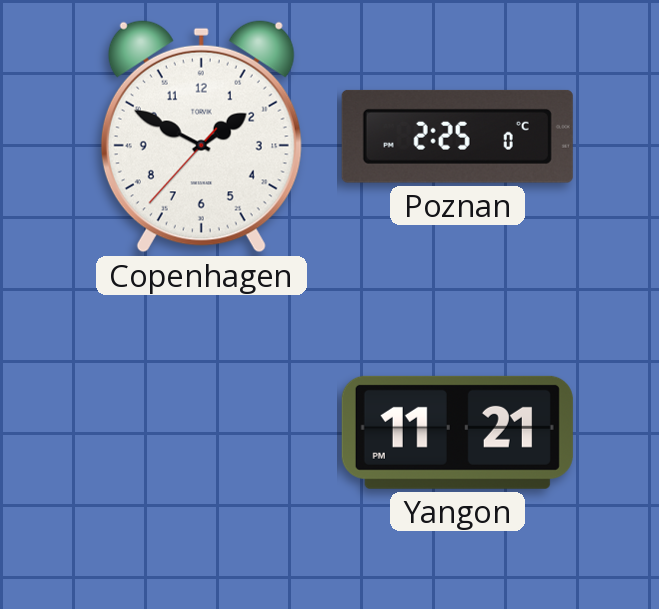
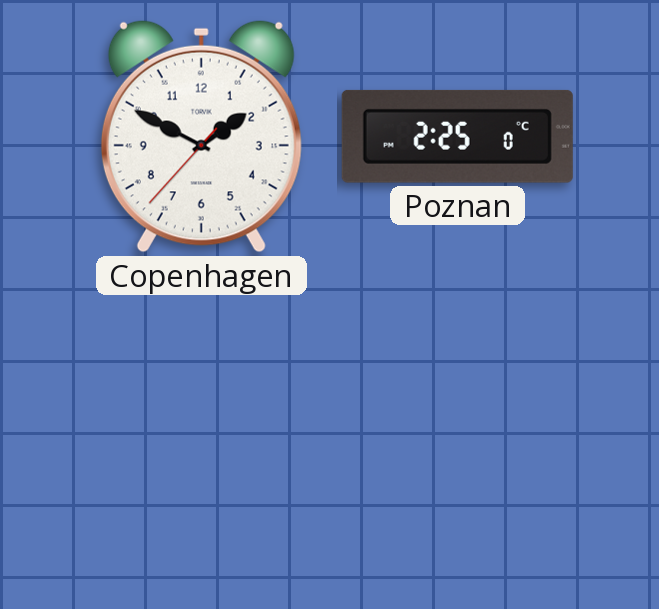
Yangon: 11:21 -> none (457, 432)
